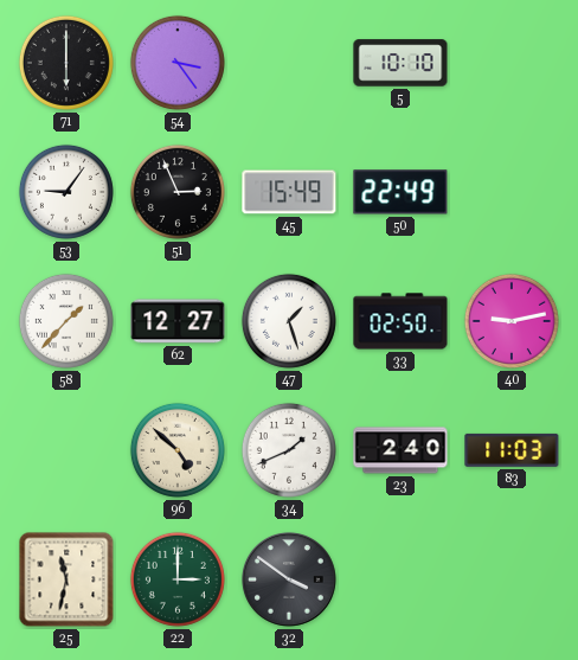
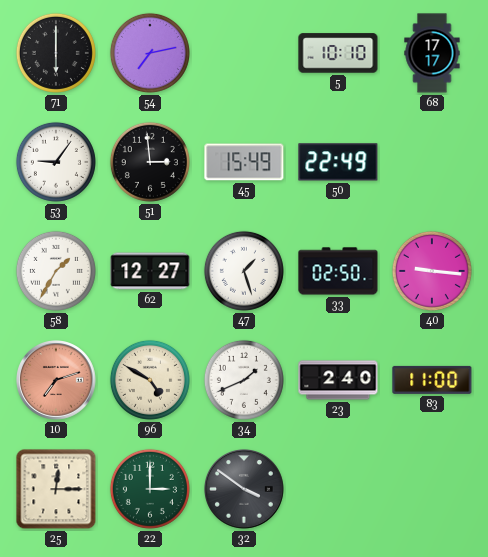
54: 3:24 -> 7:13 (150, 53)
68: none -> 17:17 (432, 53)
51: 2:56 -> 2:59 (150, 162)
58: 1:37 -> 1:35 (56, 271)
40: 9:13 -> 9:16 (432, 271)
10: none -> 7:12 (57, 381)
96: 4:52 -> 4:50 (150, 380)
83: 11:03 -> 11:00 (432, 380)
25: 11:32 -> 12:15 (56, 489)
